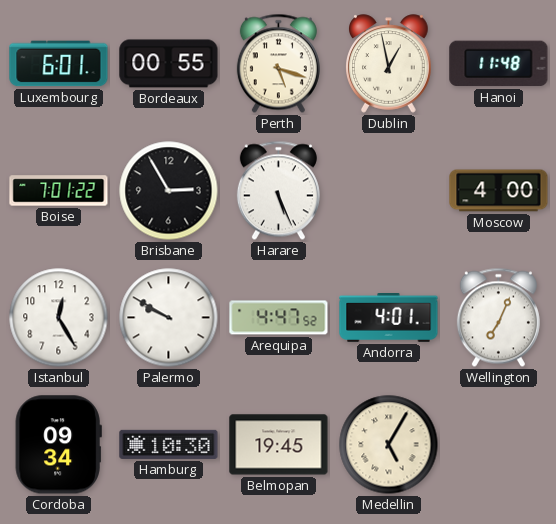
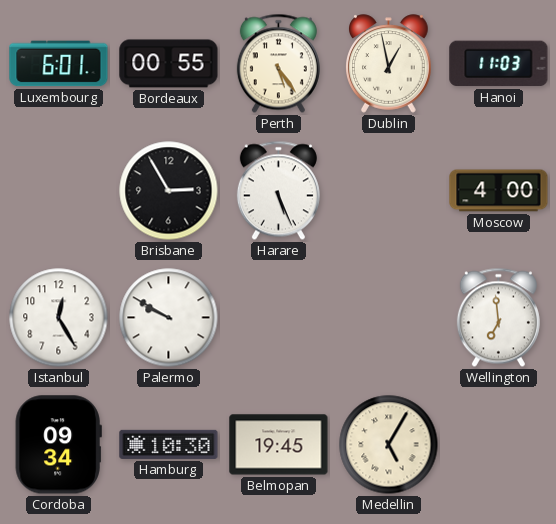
Perth: 5:18 -> 5:24 (278, 64)
Hanoi: 11:48 -> 11:03 (499, 64)
Boise: 7:01 -> none (59, 191)
Arequipa: 4:47 -> none (279, 318)
Andorra: 4:01 -> none (389, 318)
Wellington: 7:04 -> 6:59 (498, 318)
